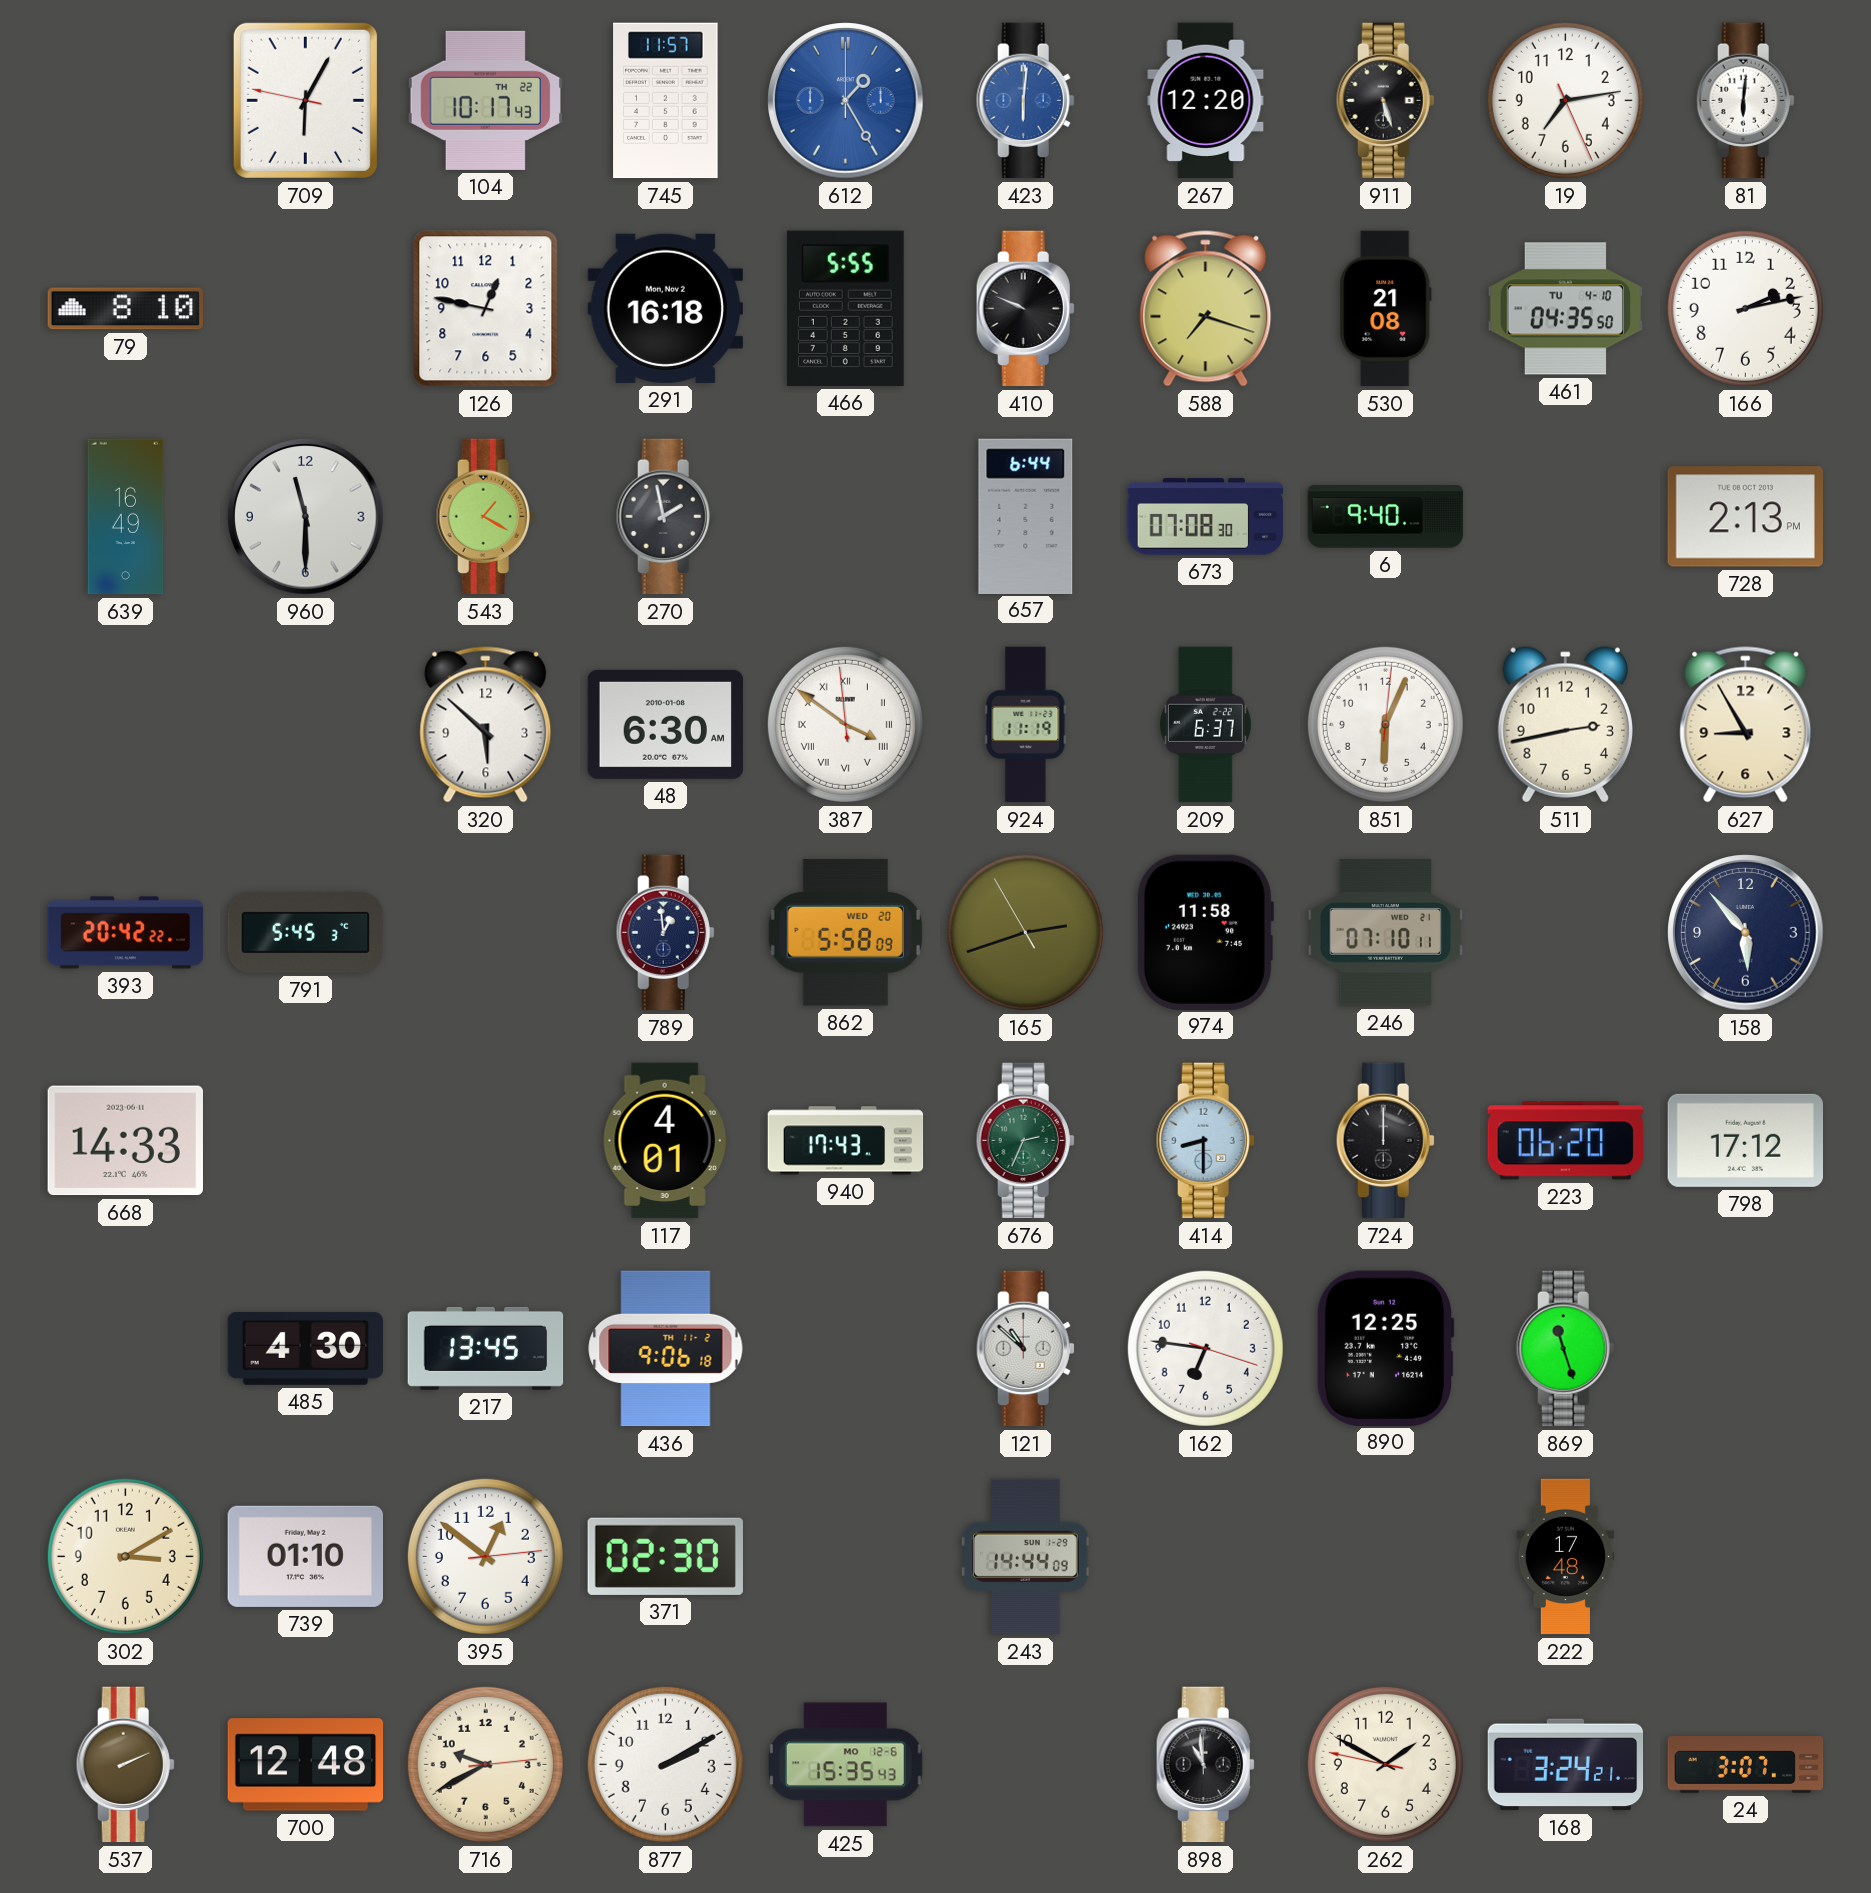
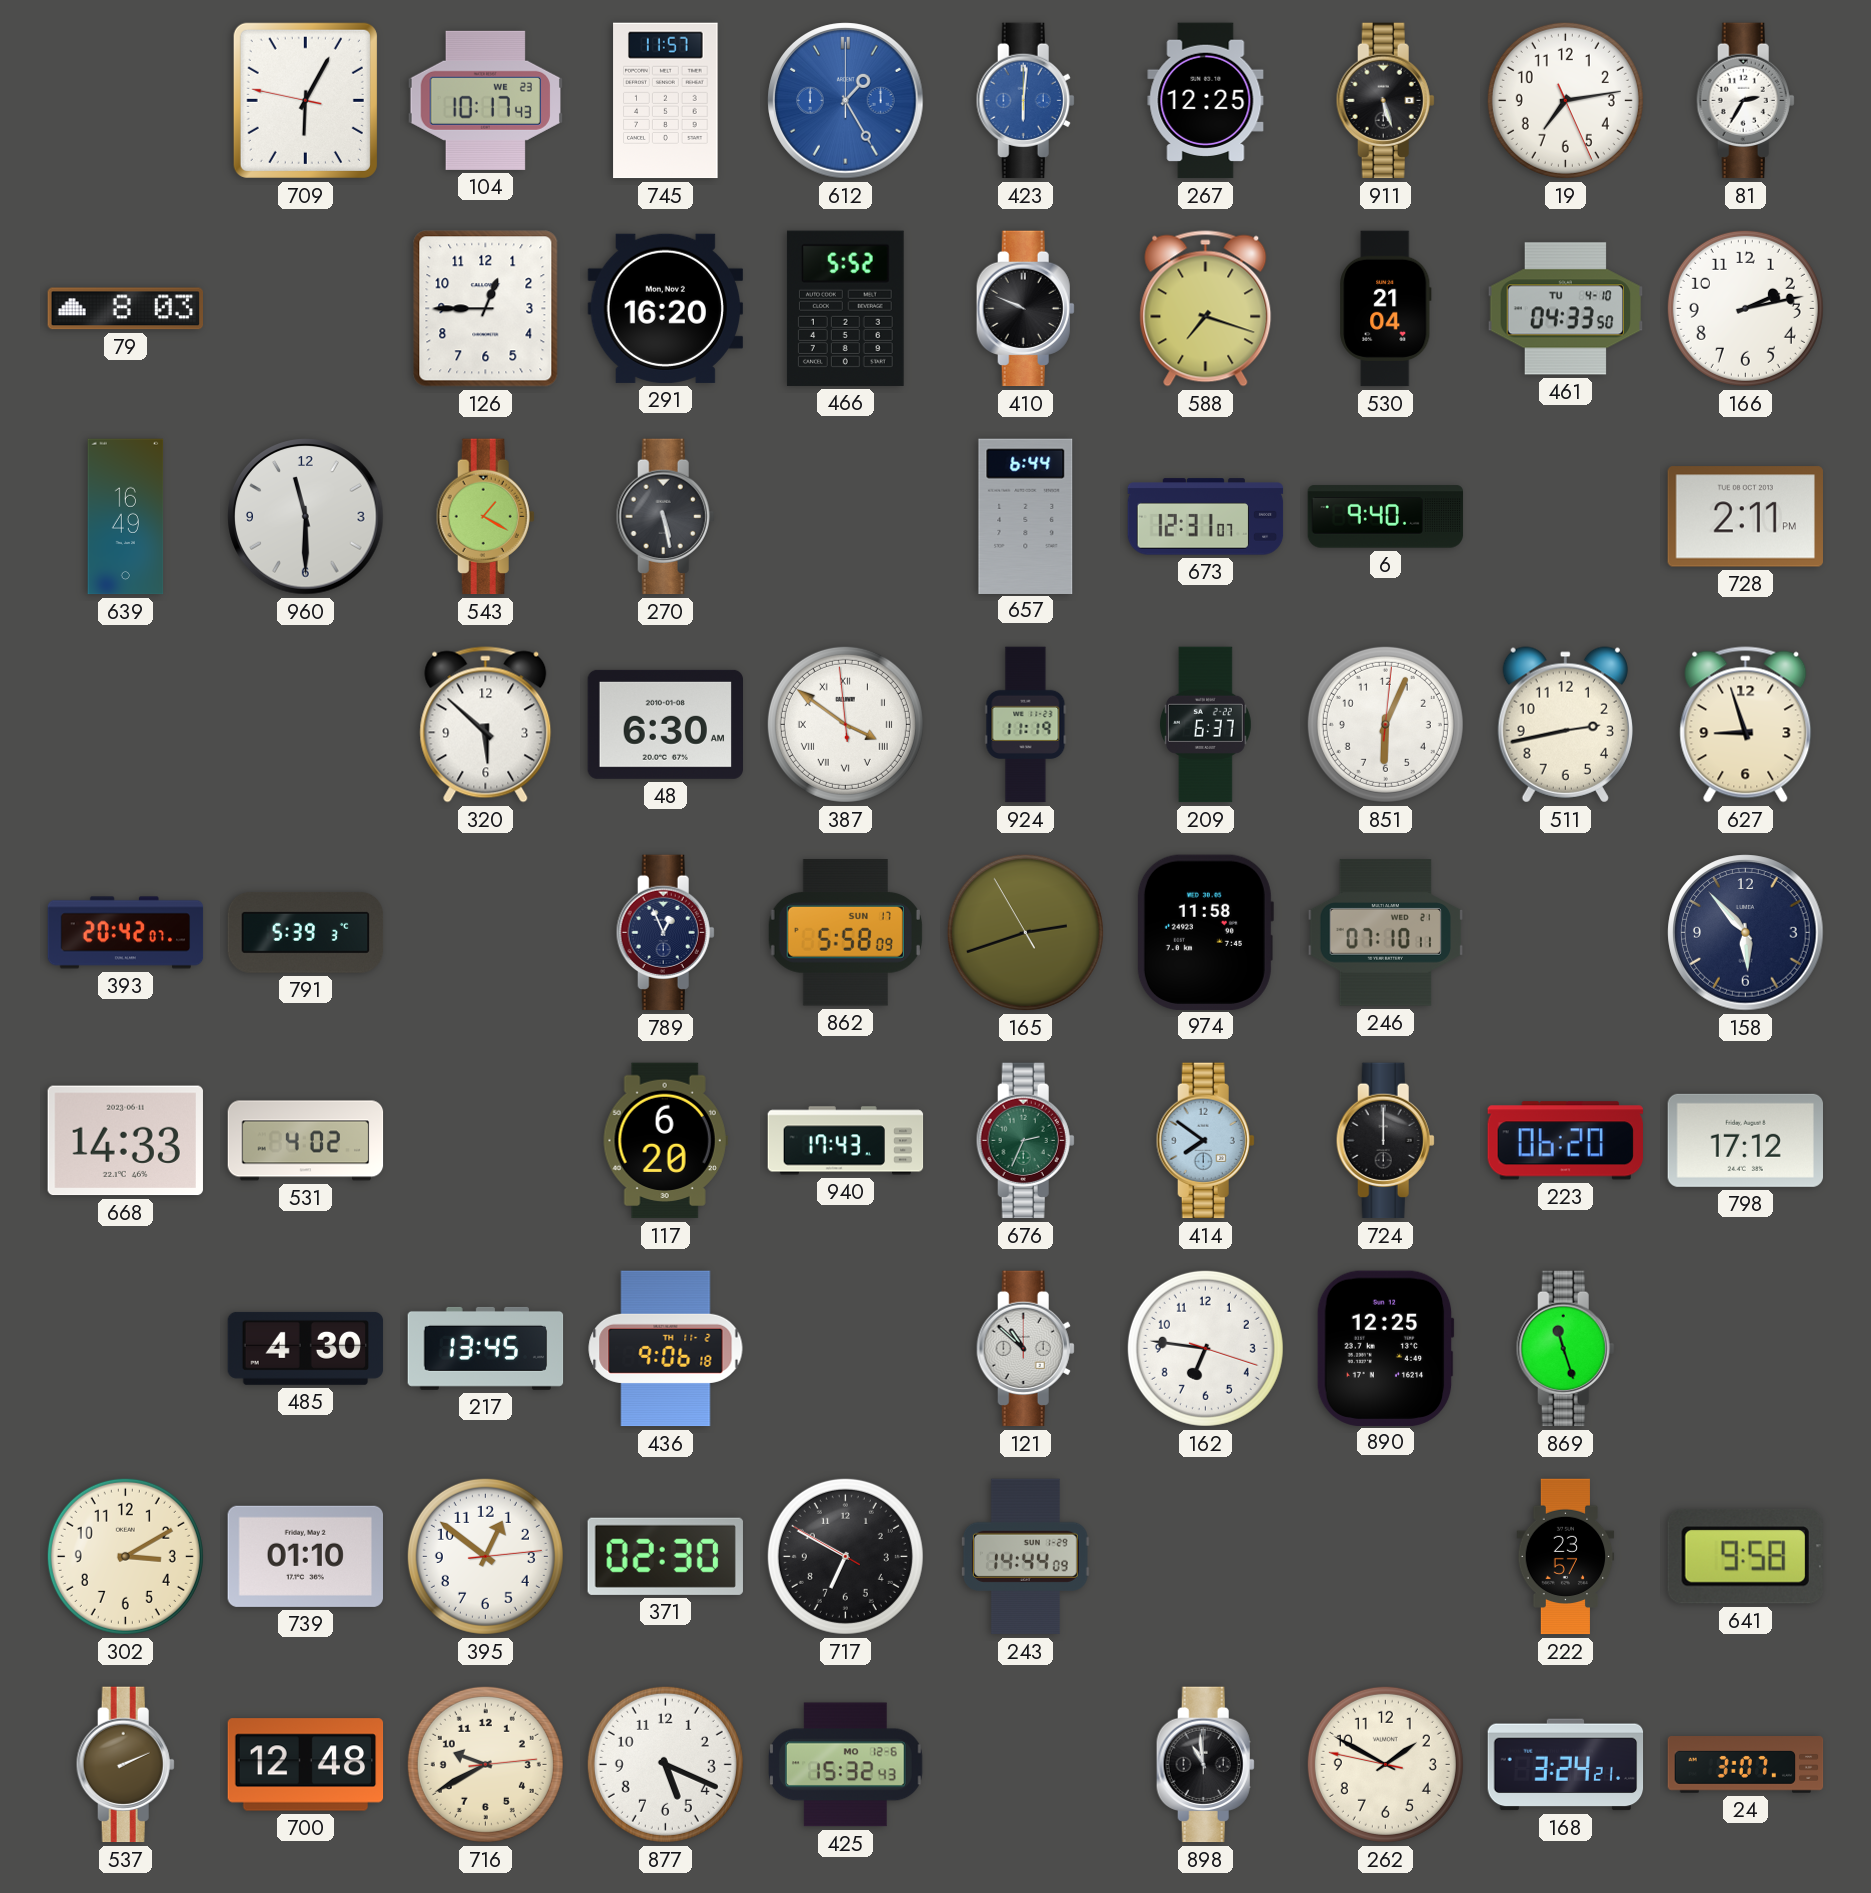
104 date: TH 22 -> WE 23 (485, 100)
267: 12:20 -> 12:25 (1206, 101)
81: 6:01 -> 2:35 (1745, 101)
79: 8:10 -> 8:03 (125, 309)
126: 12:47 -> 12:45 (486, 309)
291: 16:18 -> 16:20 (665, 308)
466: 5:55 -> 5:52 (845, 308)
530: 21:08 -> 21:04 (1386, 309)
461: 04:35 -> 04:33 (1566, 309)
270: 1:58 -> 5:28 (665, 517)
673: 07:08 -> 12:31 (1206, 517)
728: 2:13 -> 2:11 (1745, 517)
627: 8:55 -> 8:57 (1746, 725)
393: 20:42:22 -> 20:42:07 (126, 933)
791: 5:45 -> 5:39 (306, 932)
789: 12:59 -> 12:56 (665, 933)
862 date: WED 20 -> SUN 17 (845, 933)
531: none -> 4:02 (306, 1141)
117: 4:01 -> 6:20 (665, 1141)
414: 8:30 -> 7:51 (1205, 1141)
717: none -> 6:49 (845, 1556)
222: 17:48 -> 23:57 (1566, 1557)
641: none -> 9:58 (1745, 1556)
877: 2:10 -> 5:19 (665, 1764)
425: 15:35 -> 15:32 (845, 1765)
